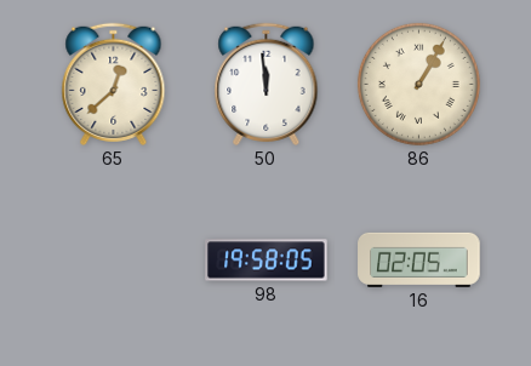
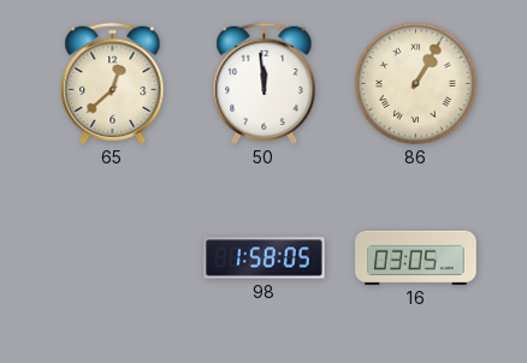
98: 19:58 -> 1:58 (265, 258)
16: 02:05 -> 03:05 (416, 257)
